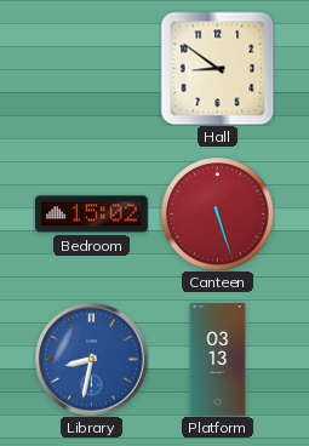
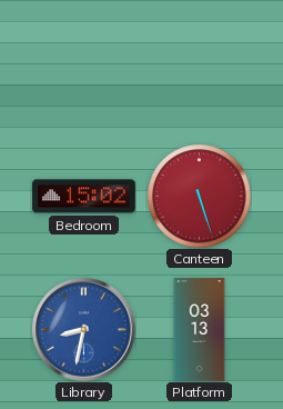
Hall: 8:51 -> none (217, 68)
